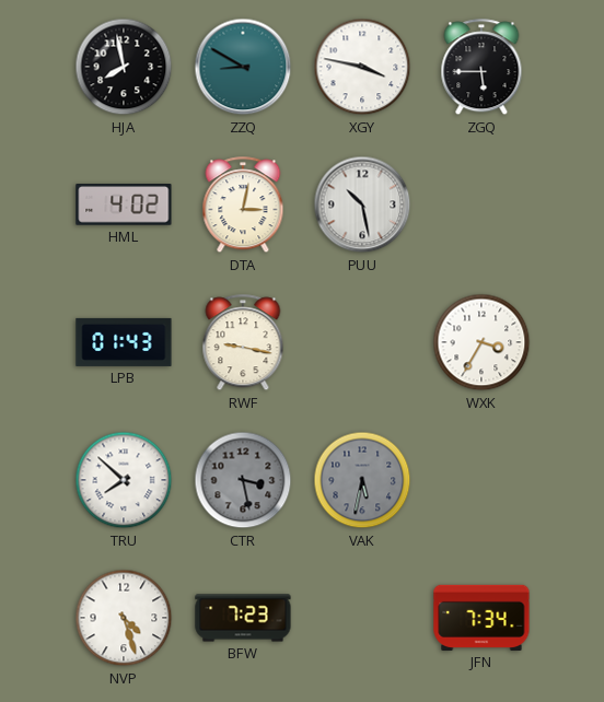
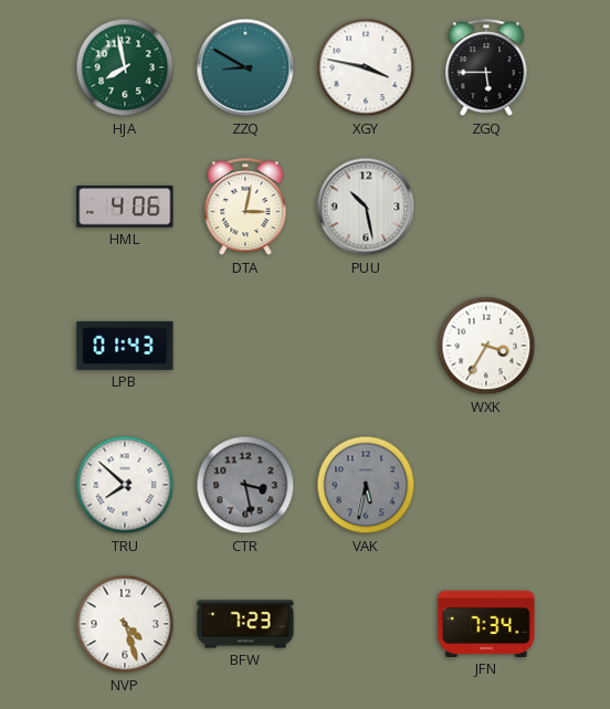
HJA dial: black -> green (125, 67)
HML: 4:02 -> 4:06 (125, 207)
RWF: 9:17 -> none (243, 343)
